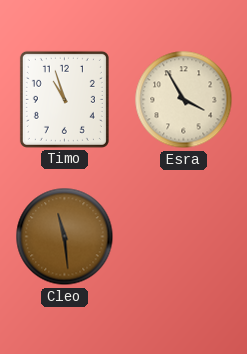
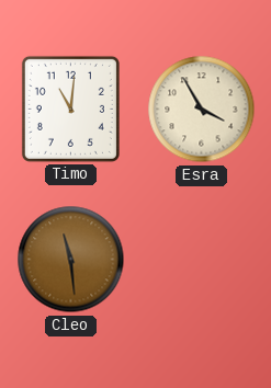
Timo: 10:57 -> 11:01 (70, 109)
